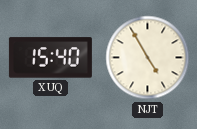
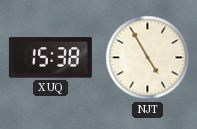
XUQ: 15:40 -> 15:38 (50, 58)
